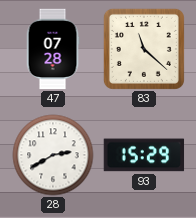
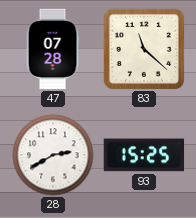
93: 15:29 -> 15:25 (144, 155)
